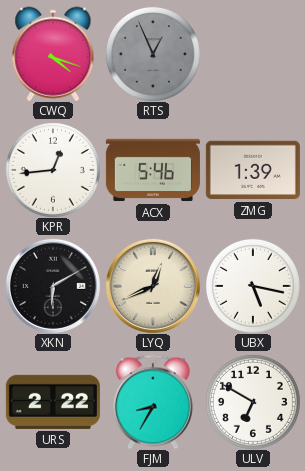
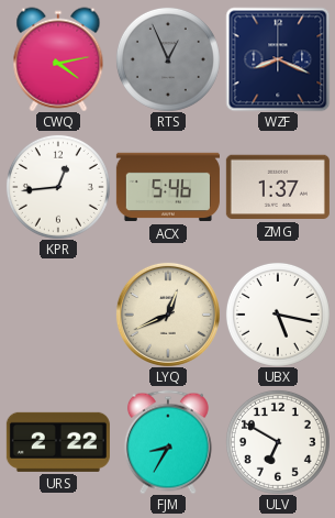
CWQ: 4:18 -> 4:13 (58, 59)
WZF: none -> 8:19 (278, 59)
ZMG: 1:39 -> 1:37 (278, 187)
XKN: 6:10 -> none (53, 286)
